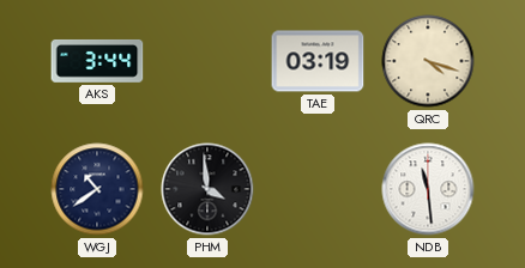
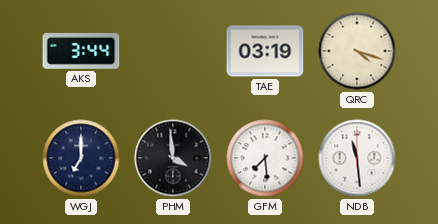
WGJ: 10:39 -> 7:00 (81, 158)
GFM: none -> 7:29 (265, 158)
